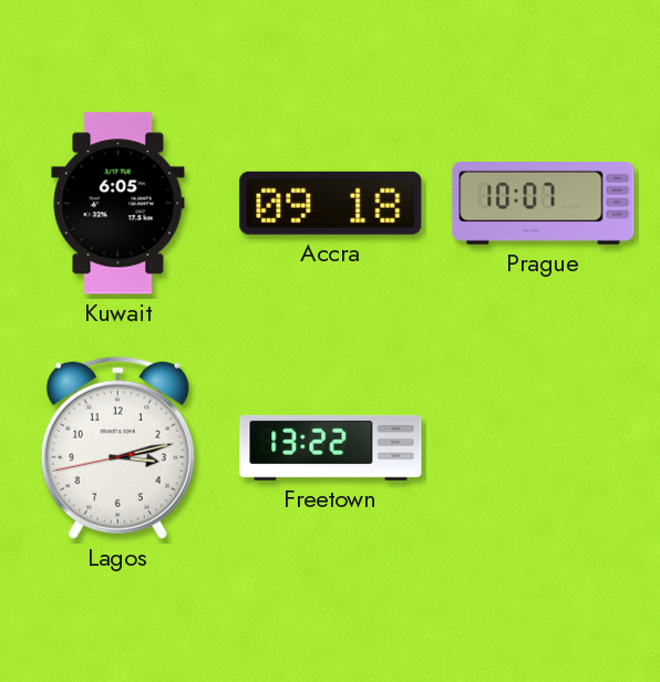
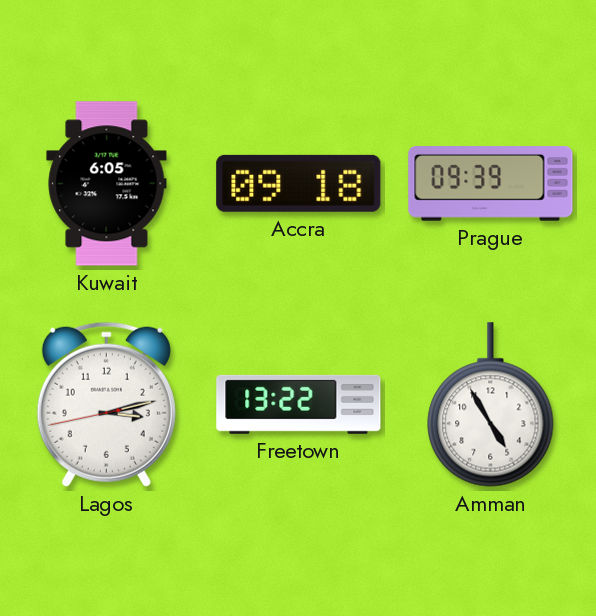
Prague: 10:07 -> 09:39 (491, 184)
Amman: none -> 4:55 (491, 405)
